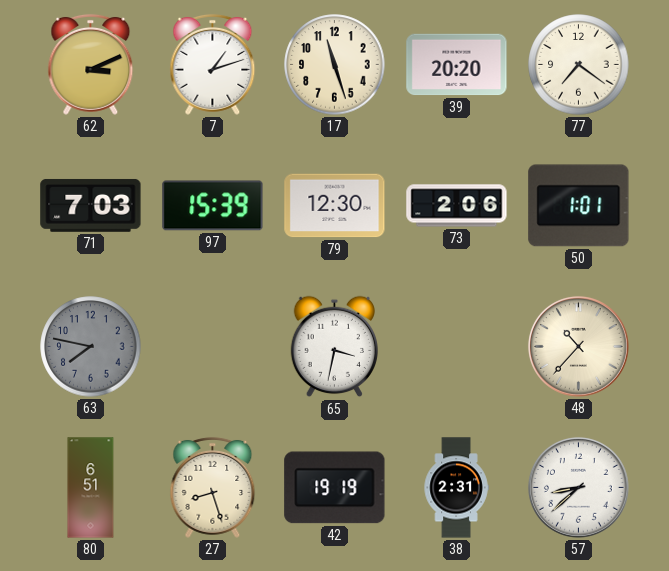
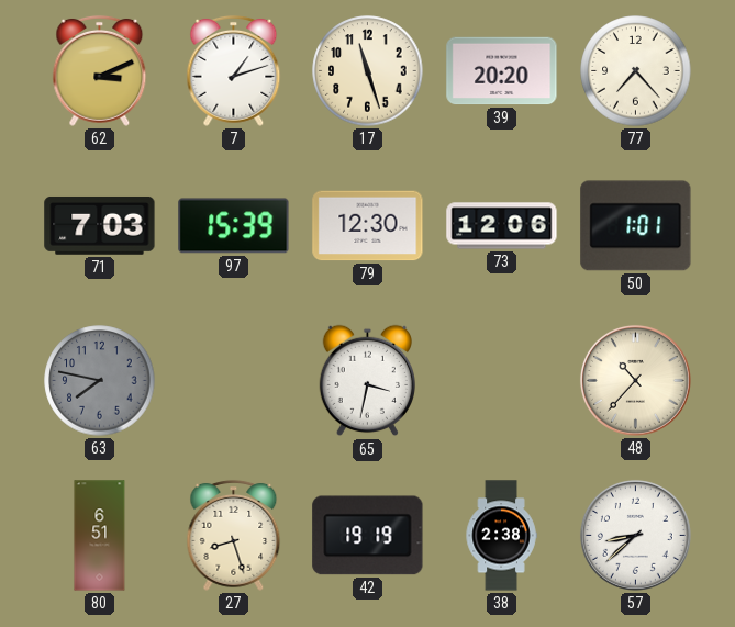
77: 7:21 -> 7:23 (636, 71)
73: 2:06 -> 12:06 (502, 226)
38: 2:31 -> 2:38 (501, 536)
